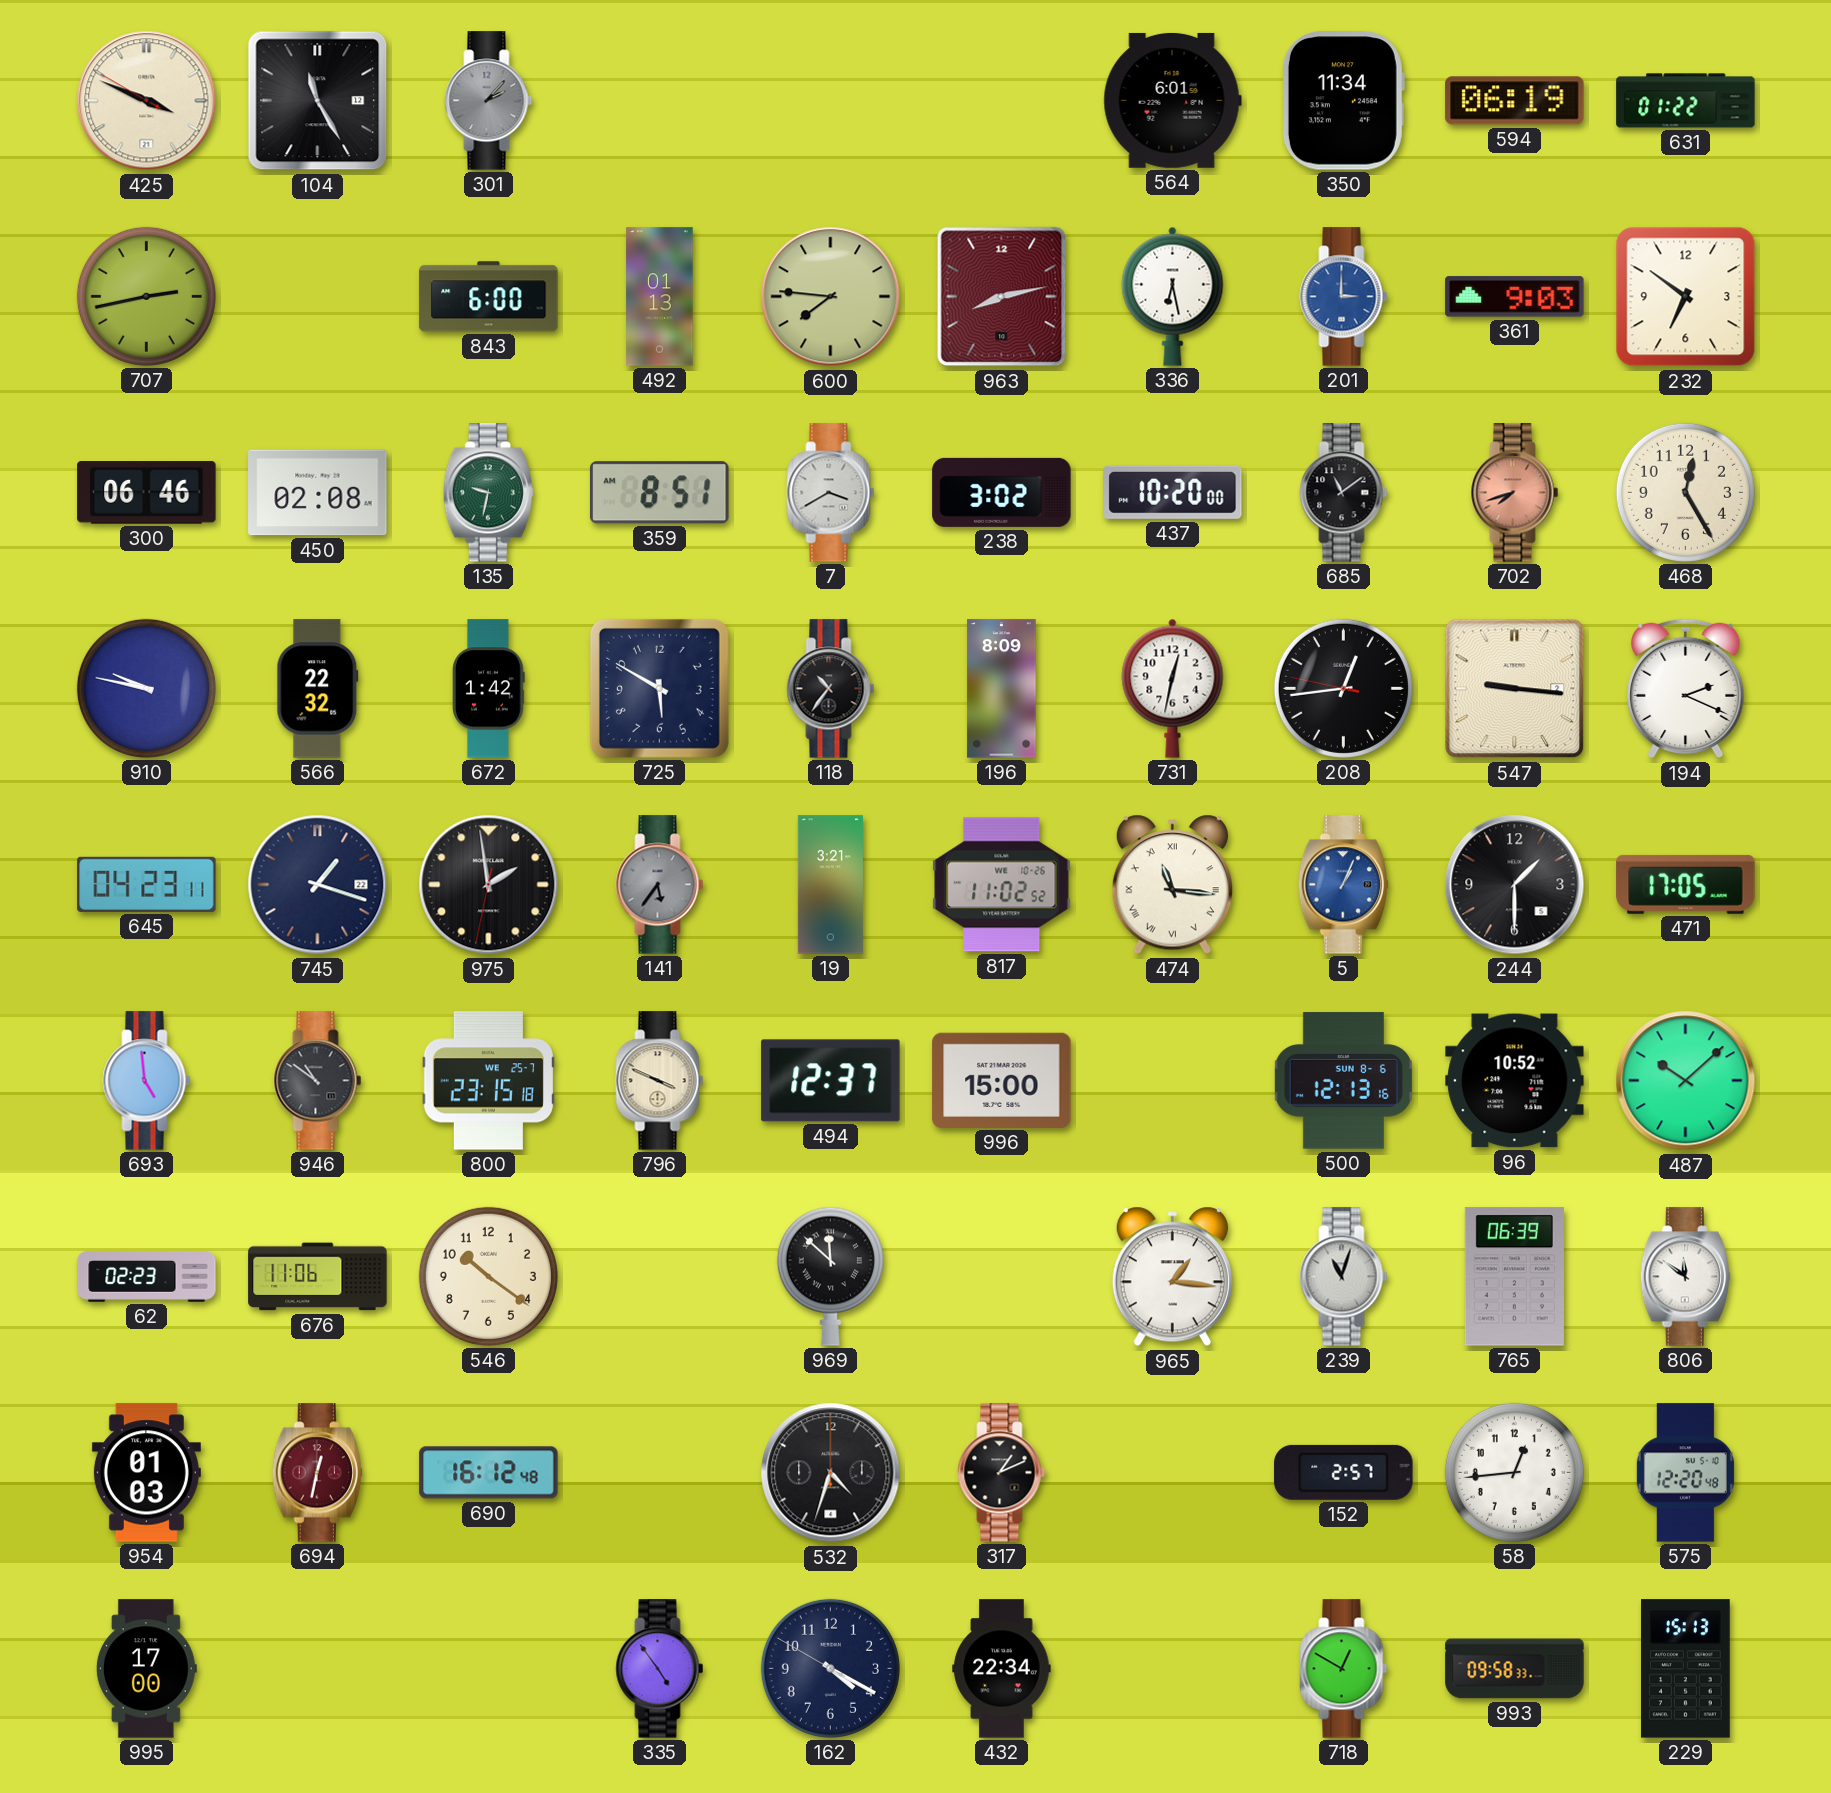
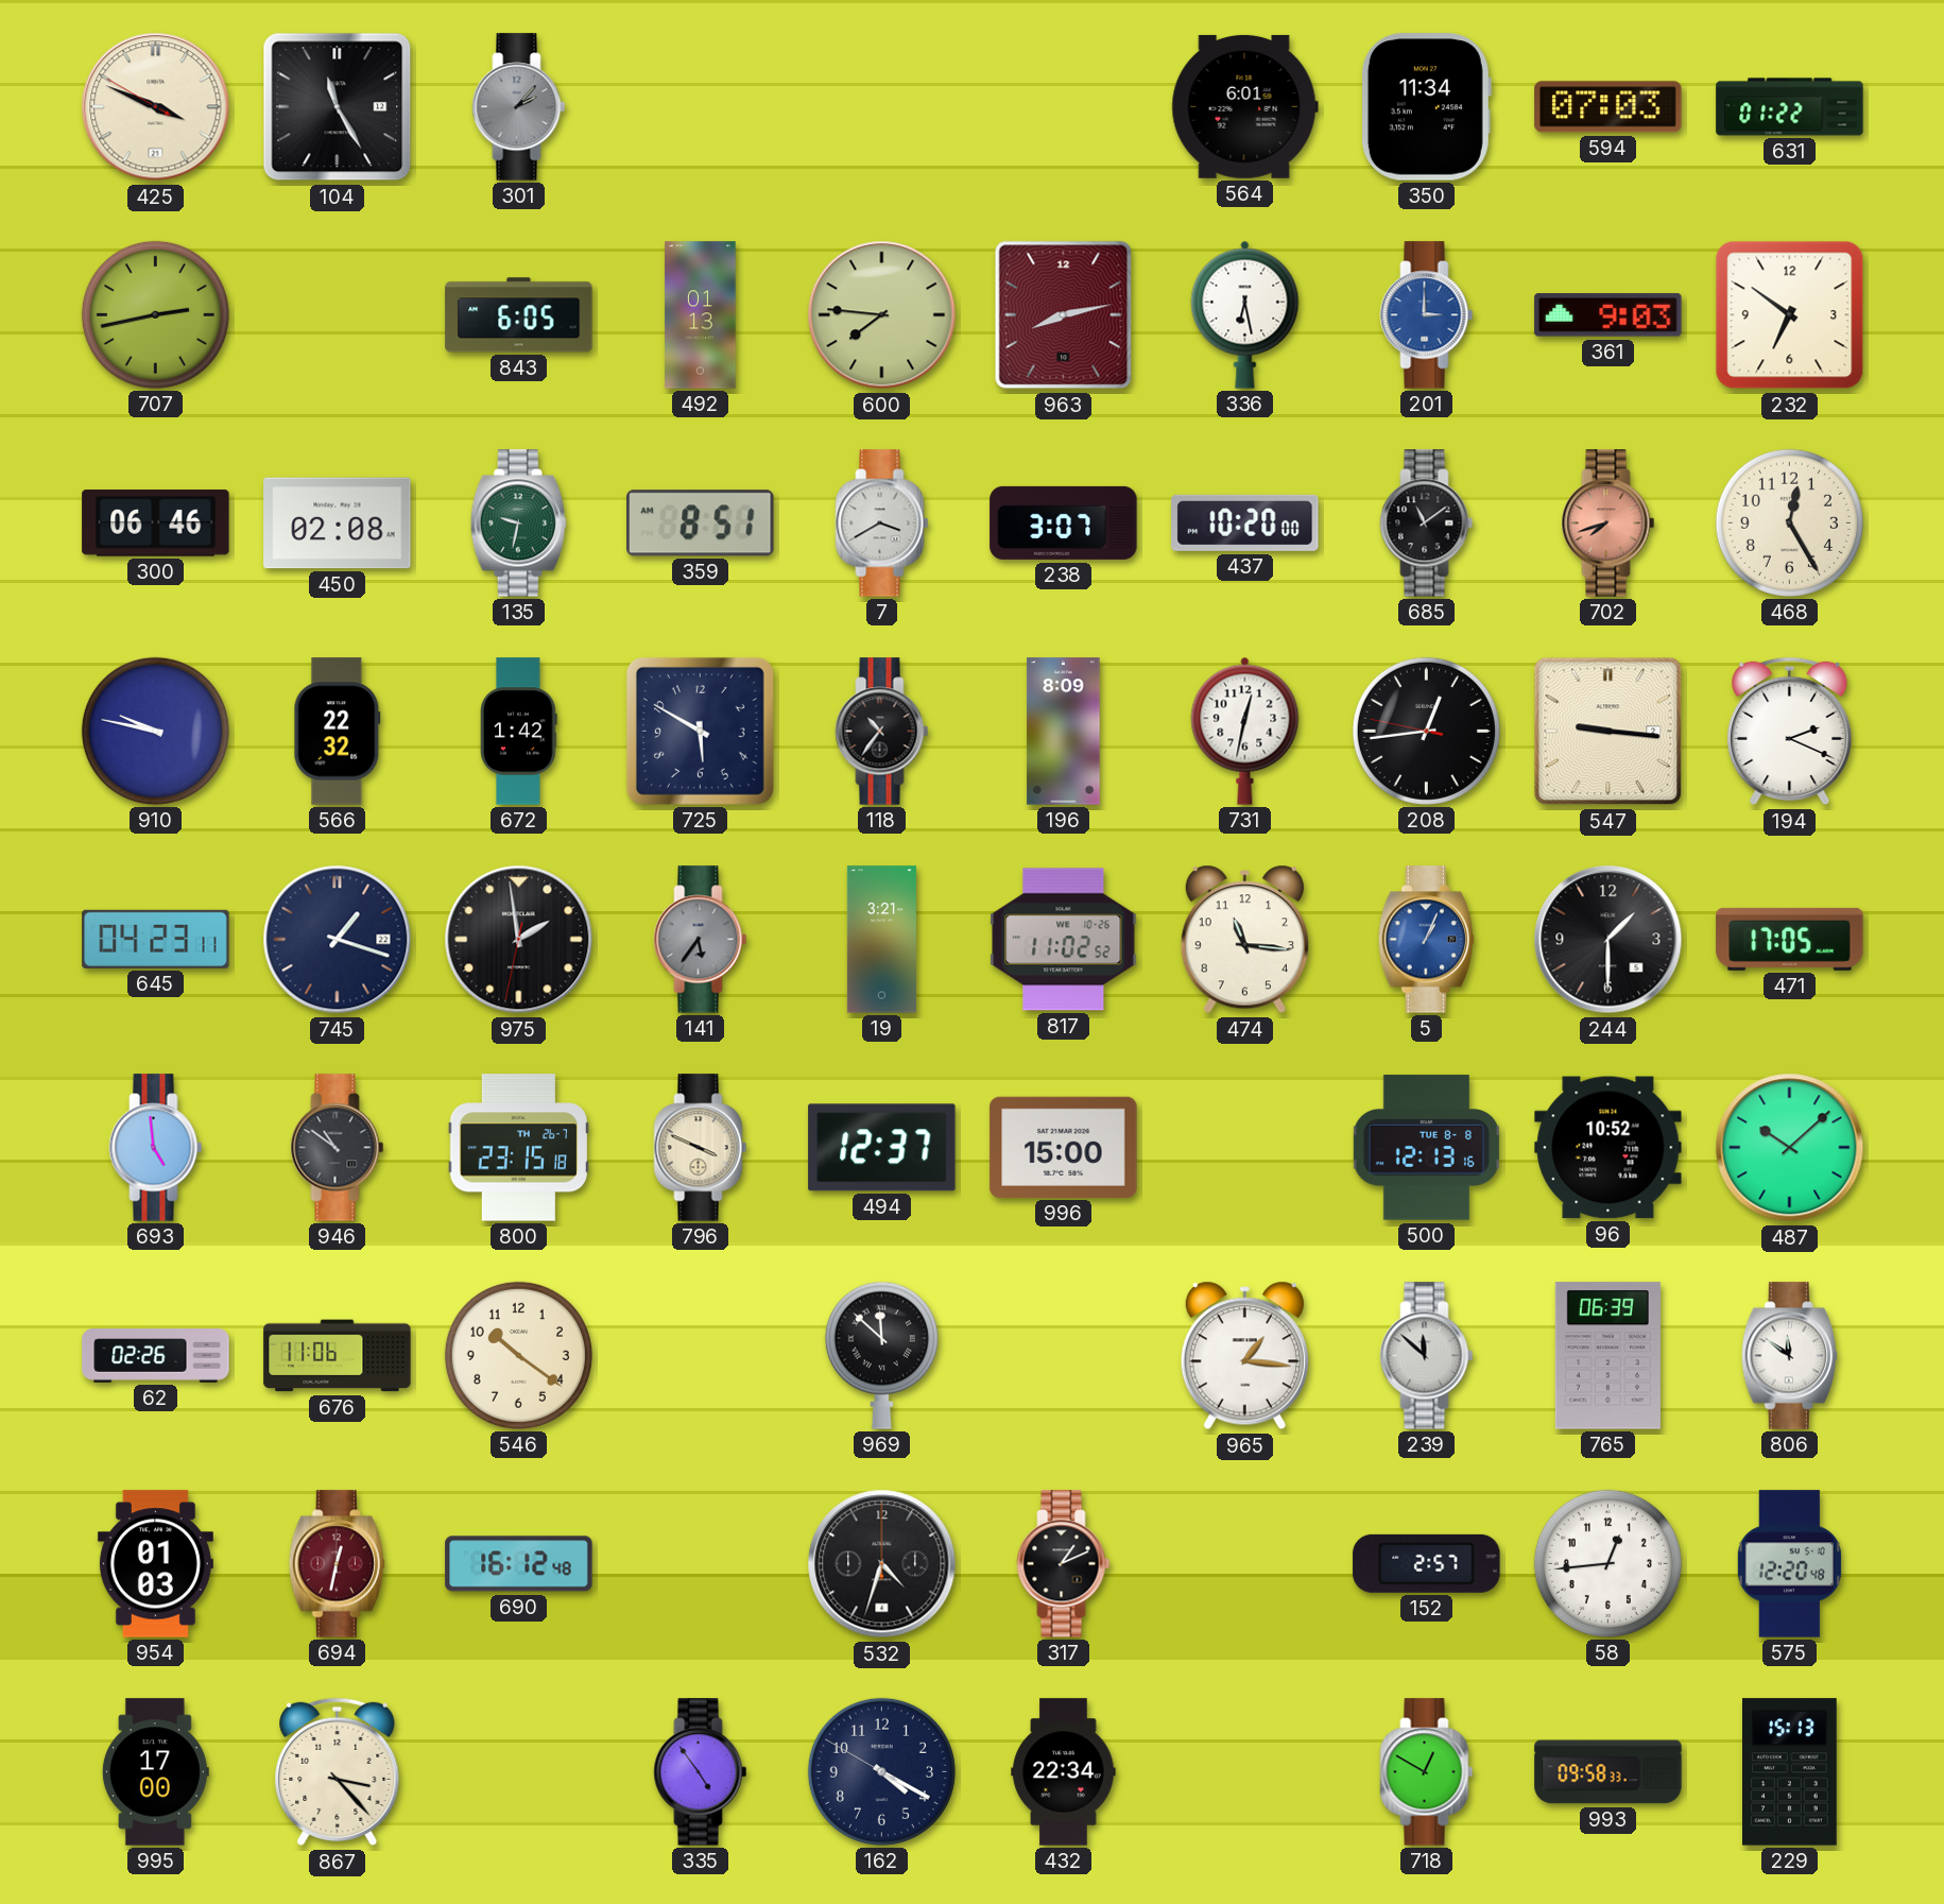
594: 06:19 -> 07:03 (1608, 107)
843: 6:00 -> 6:05 (519, 315)
238: 3:02 -> 3:07 (1064, 522)
474 numerals: Roman -> Arabic (1244, 940)
800 date: WE 25-7 -> TH 26-7 (518, 1148)
500 date: SUN 8-6 -> TUE 8-8 (1426, 1148)
62: 02:23 -> 02:26 (156, 1356)
239: 11:03 -> 11:52 (1427, 1356)
867: none -> 3:23 (338, 1772)
